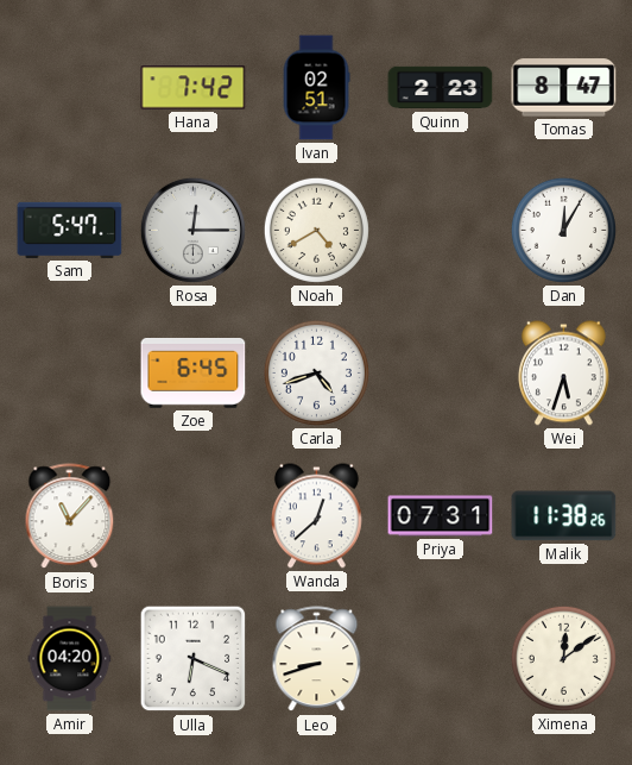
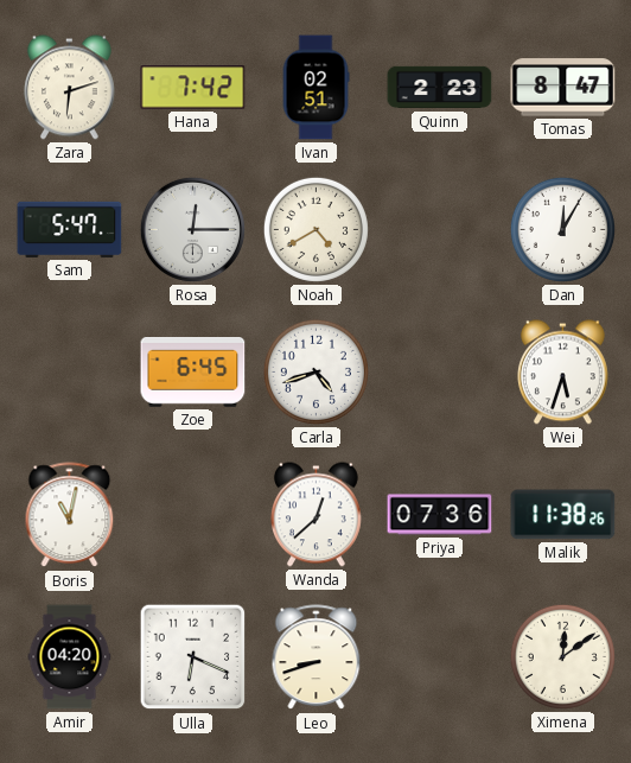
Zara: none -> 6:12 (69, 88)
Boris: 11:07 -> 11:02 (70, 515)
Priya: 07:31 -> 07:36 (440, 515)
